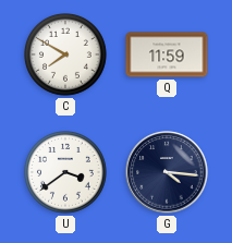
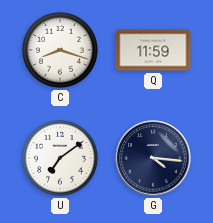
C: 7:50 -> 8:18 (61, 51)
U: 3:39 -> 7:09 (61, 159)
